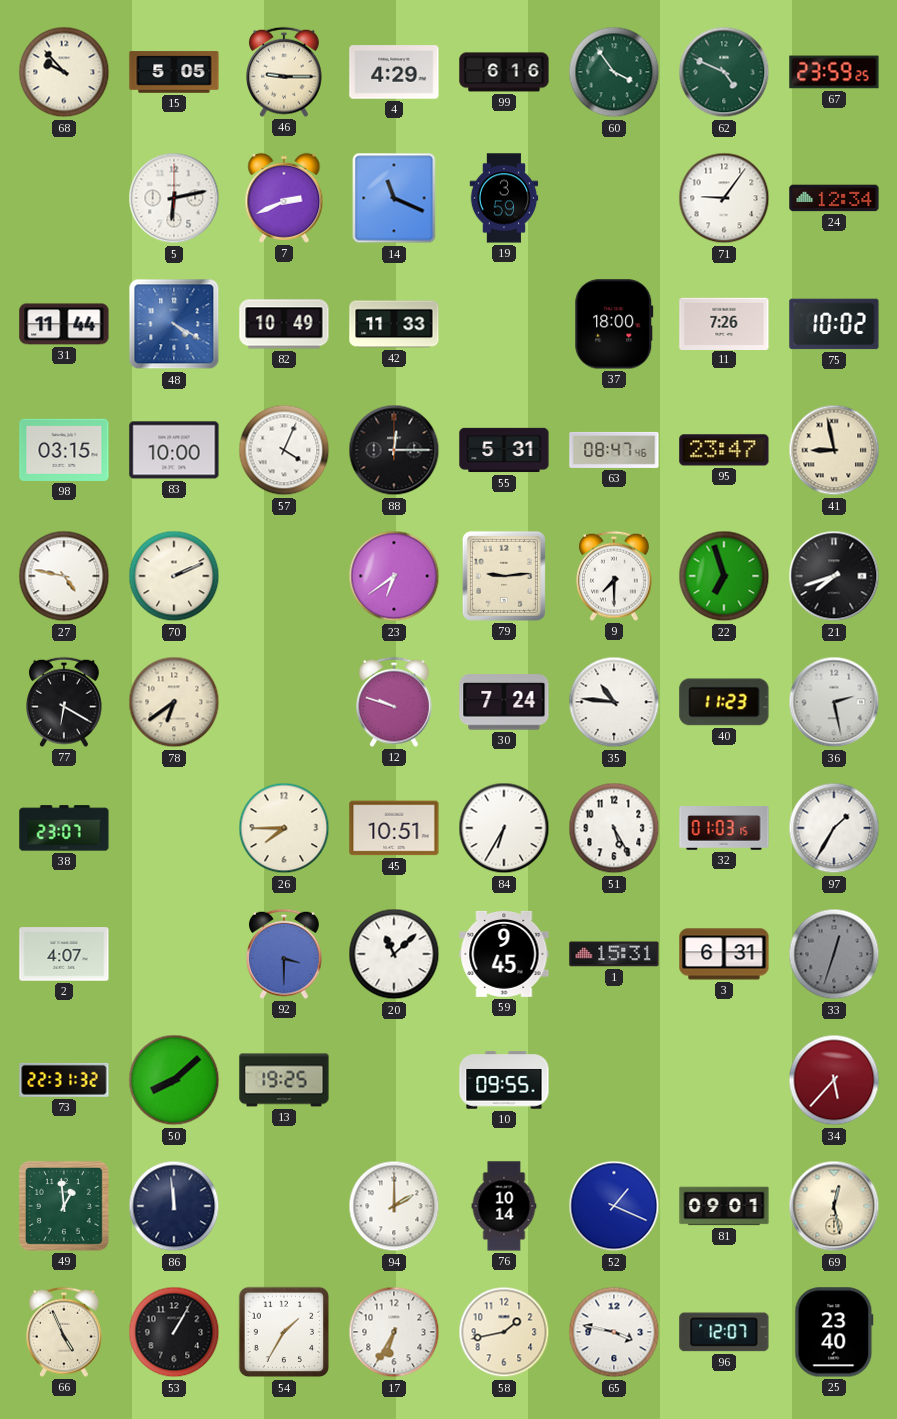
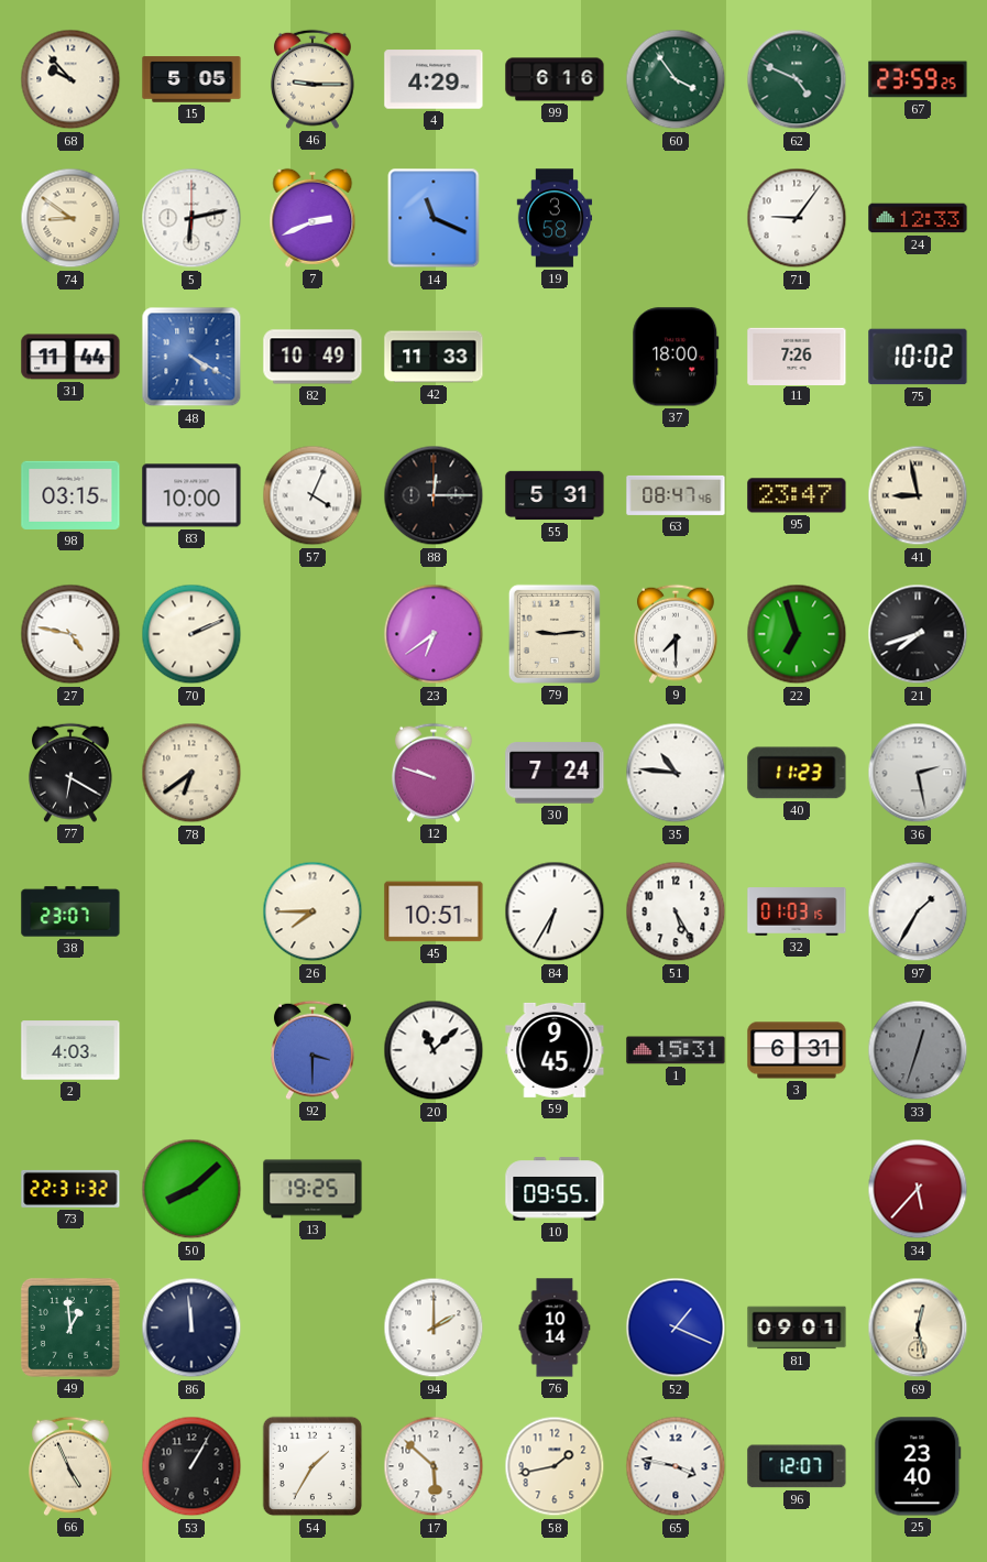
74: none -> 8:51 (70, 218)
19: 3:59 -> 3:58 (555, 218)
24: 12:34 -> 12:33 (918, 218)
2: 4:07 -> 4:03 (70, 1050)
17: 6:35 -> 5:52 (434, 1466)
